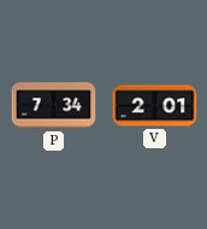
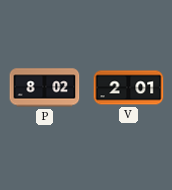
P: 7:34 -> 8:02 (45, 88)
